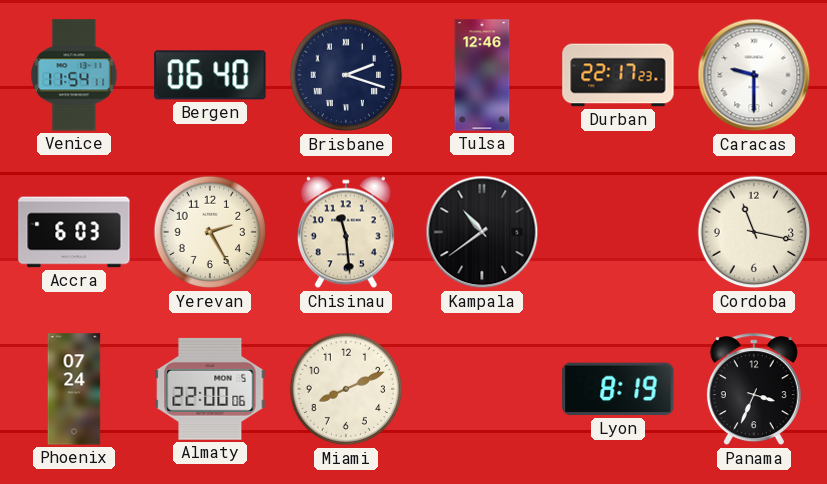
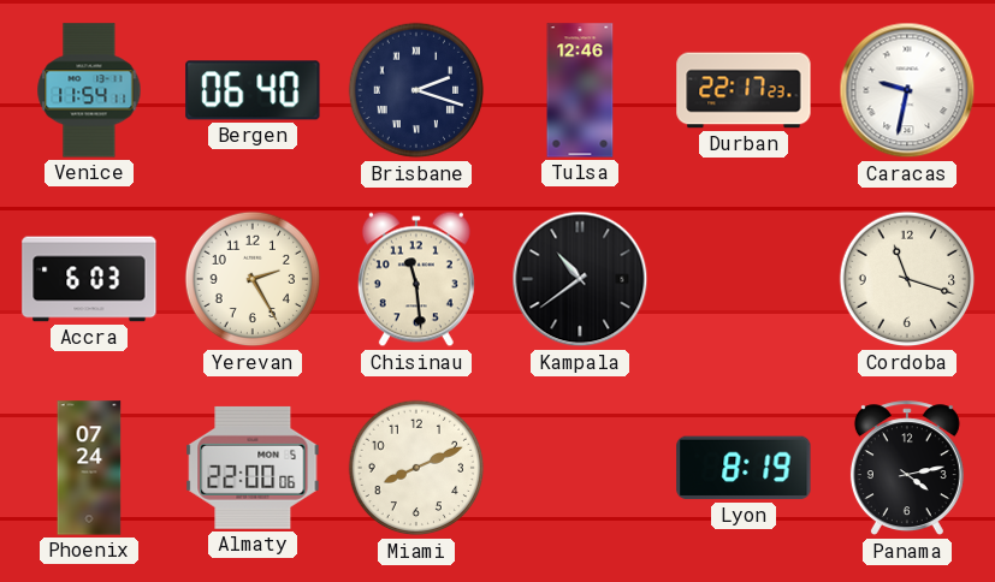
Caracas: 9:30 -> 9:32 (907, 90)
Cordoba: 11:17 -> 11:18 (907, 279)
Panama: 3:34 -> 4:13 (907, 469)
